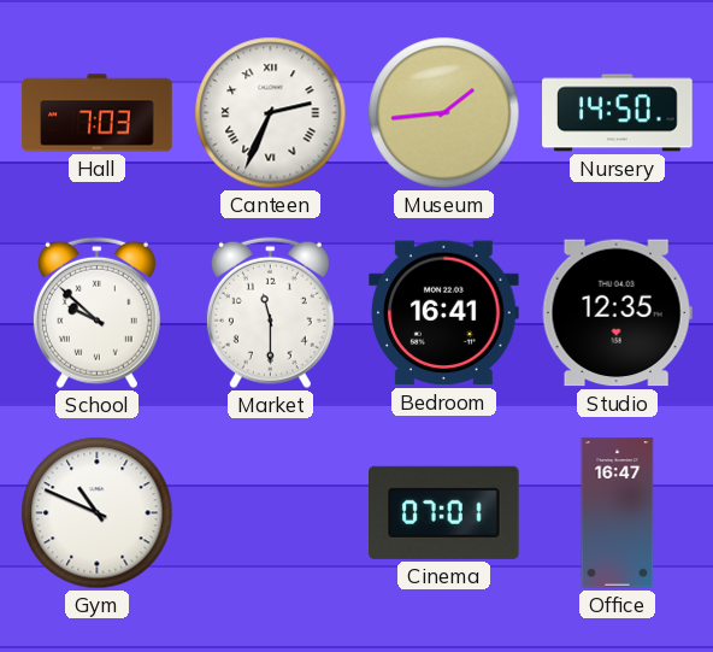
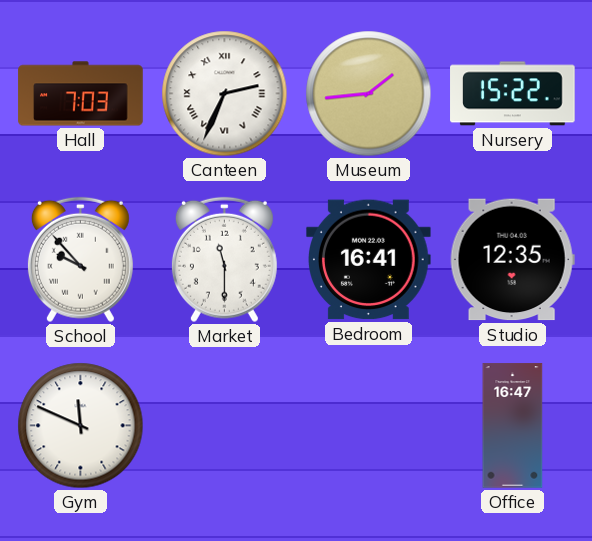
Nursery: 14:50 -> 15:22 (513, 94)
School: 9:52 -> 9:53 (80, 260)
Gym: 10:49 -> 11:49 (81, 426)
Cinema: 07:01 -> none (444, 512)
